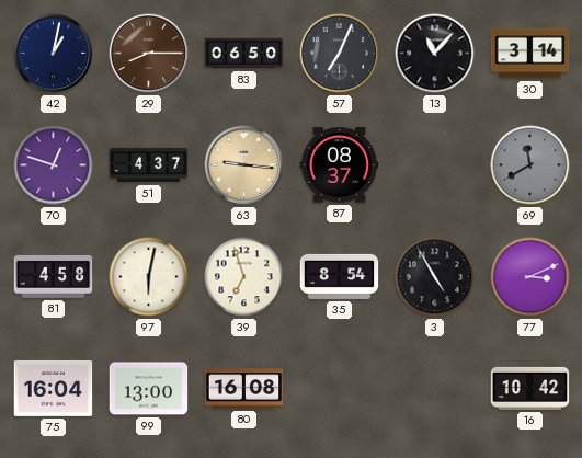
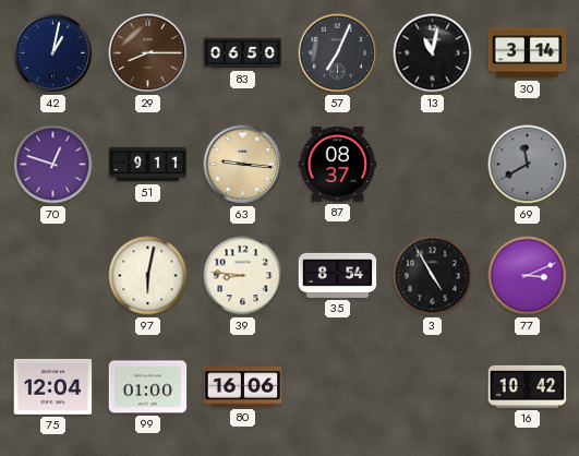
13: 11:07 -> 11:02 (433, 53)
51: 4:37 -> 9:11 (148, 165)
81: 4:58 -> none (54, 276)
39: 6:57 -> 8:46 (243, 276)
75: 16:04 -> 12:04 (53, 386)
99: 13:00 -> 01:00 (148, 387)
80: 16:08 -> 16:06 (243, 387)
